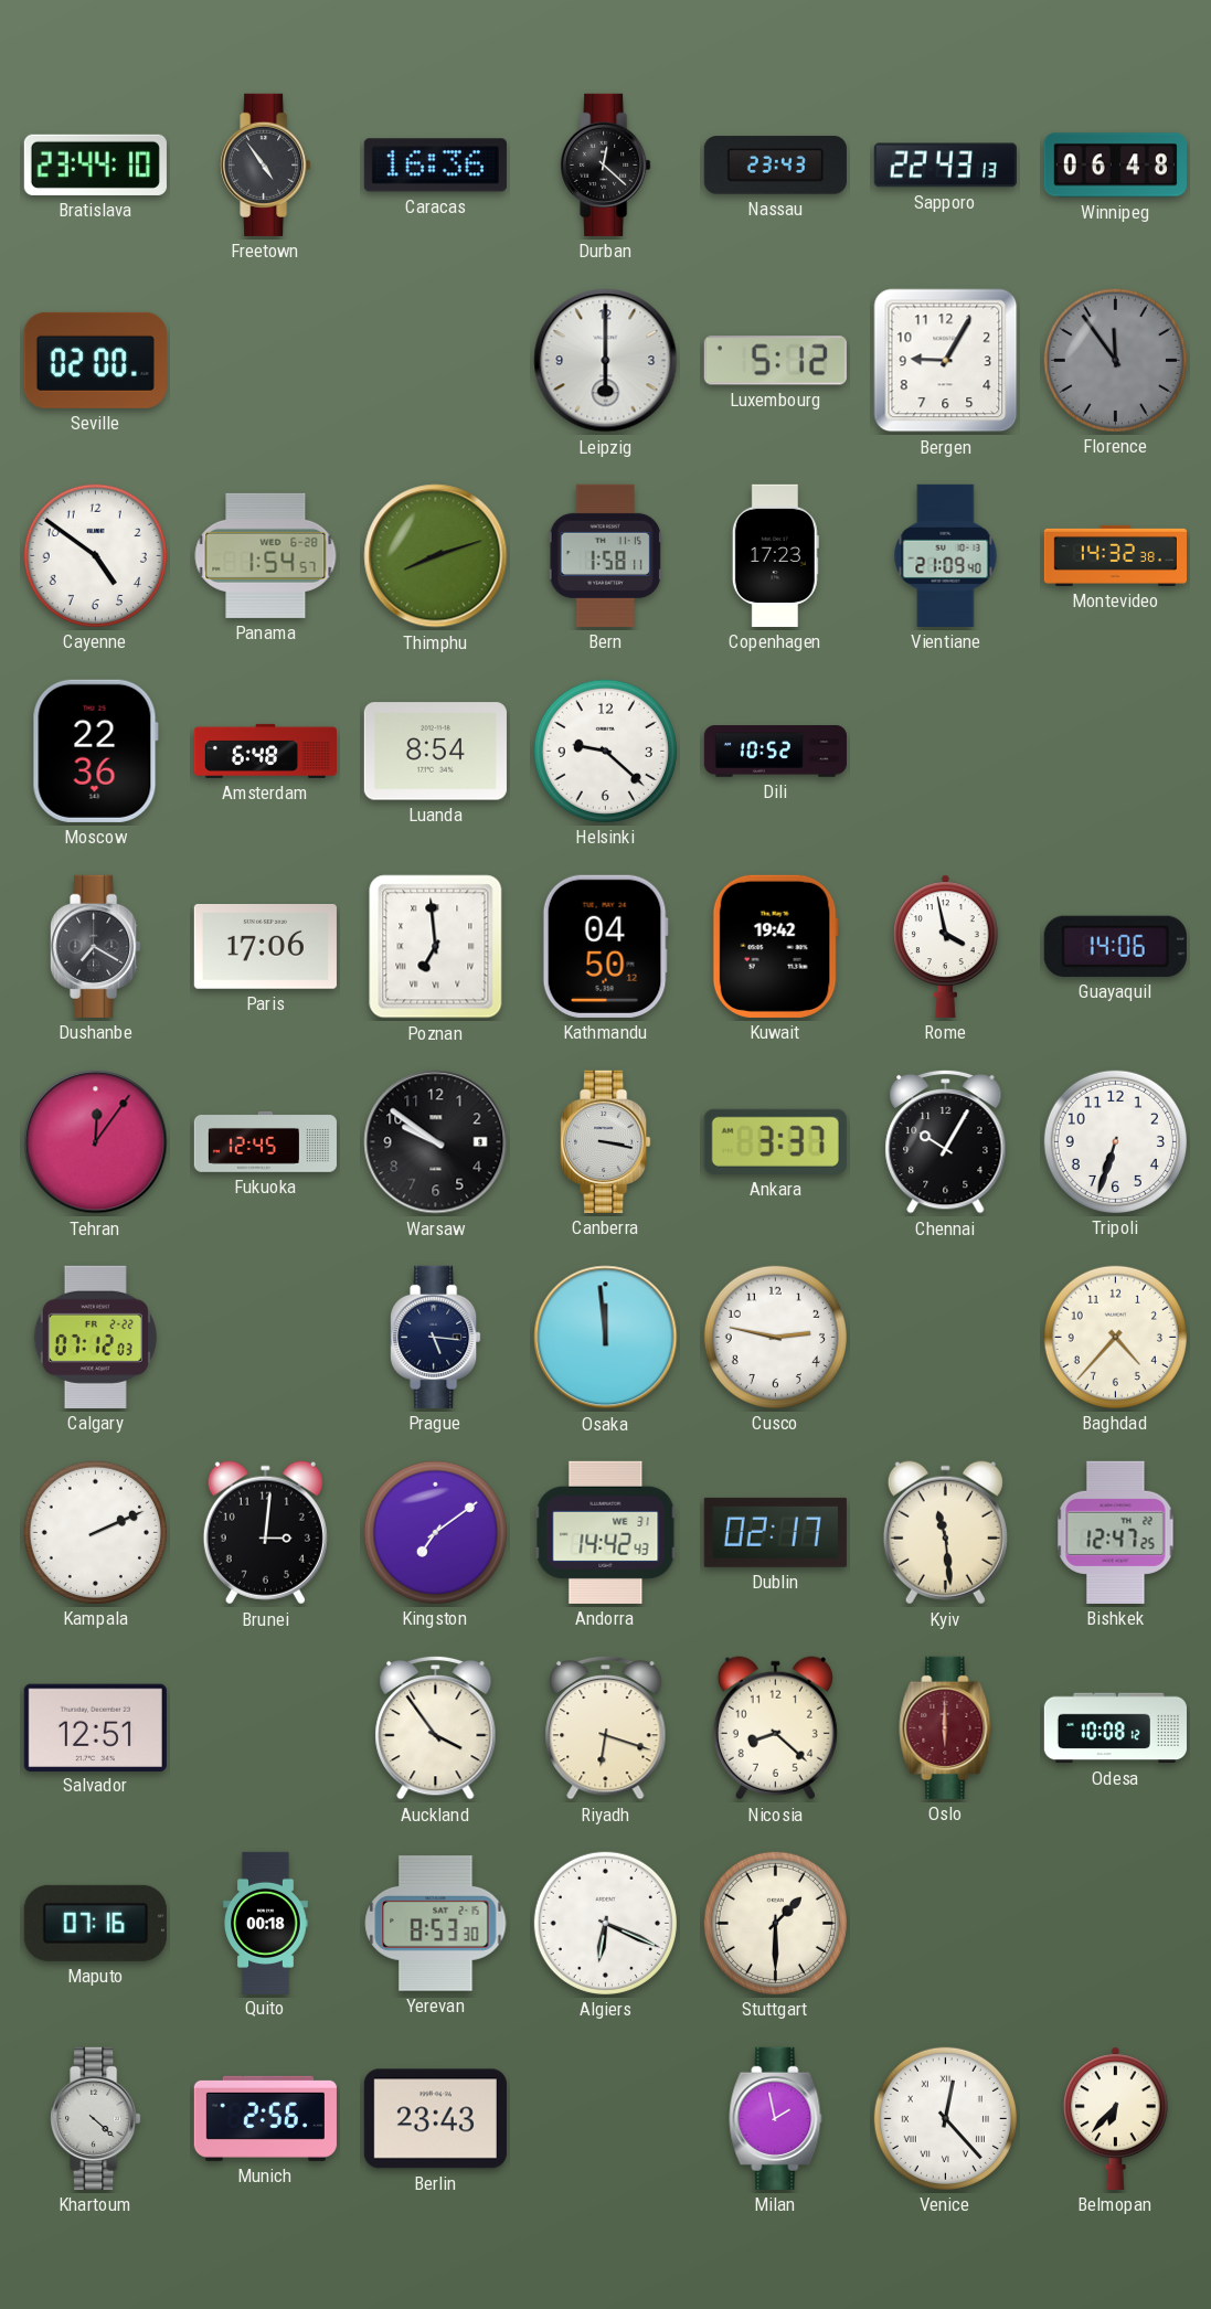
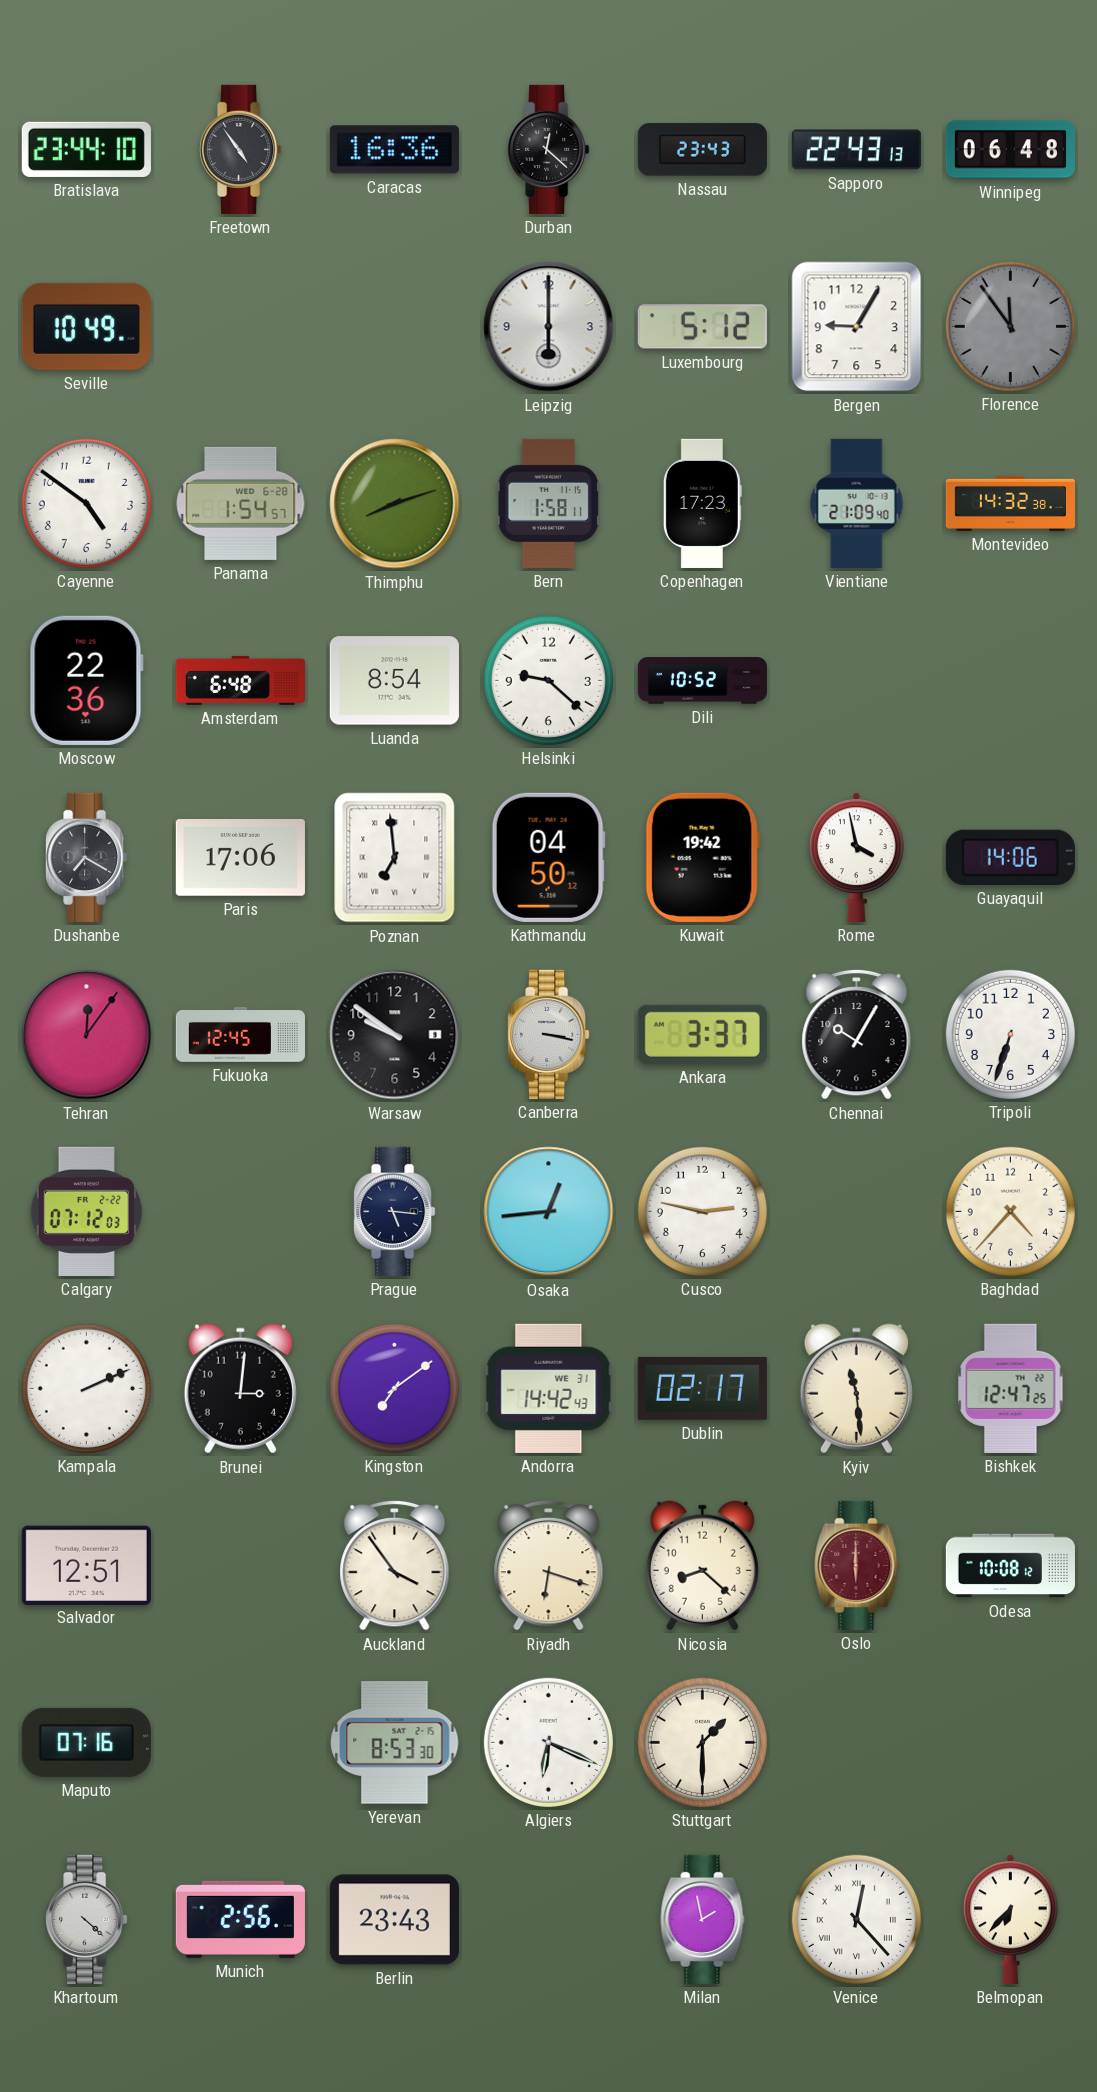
Seville: 02:00 -> 10:49 (86, 326)
Osaka: 11:59 -> 12:44 (549, 1212)
Quito: 00:18 -> none (266, 1923)
